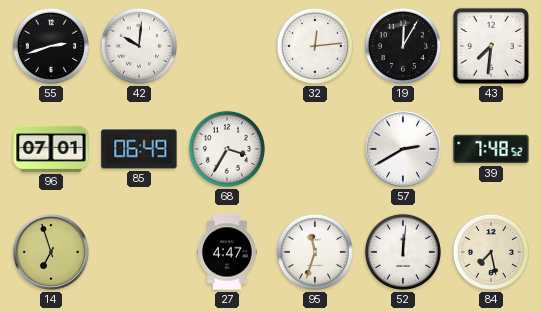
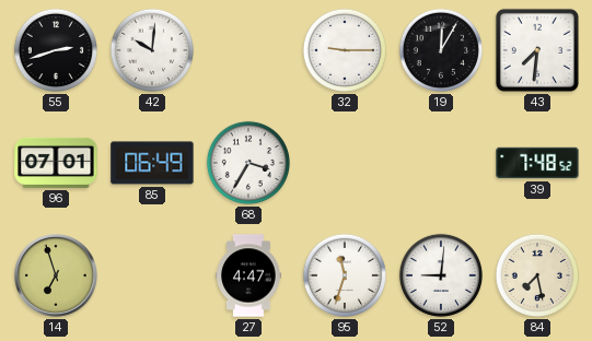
32: 12:14 -> 9:15 (345, 50)
57: 2:40 -> none (404, 150)
52: 12:01 -> 9:01 (441, 275)
